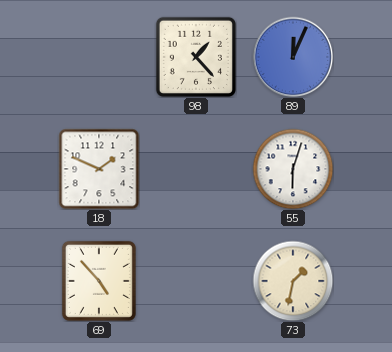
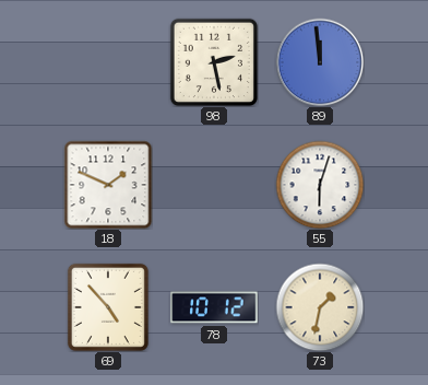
98: 1:23 -> 2:28 (214, 62)
89: 12:04 -> 11:59 (320, 62)
78: none -> 10:12 (214, 307)
